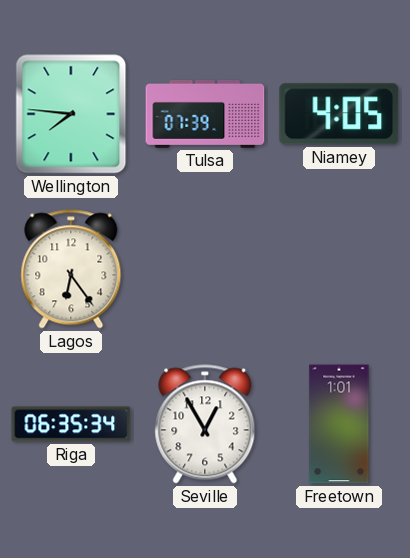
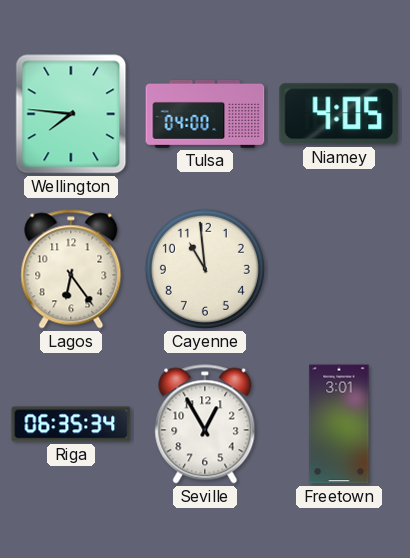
Tulsa: 07:39 -> 04:00 (205, 114)
Cayenne: none -> 10:59 (205, 269)
Freetown: 1:01 -> 3:01 (339, 424)
